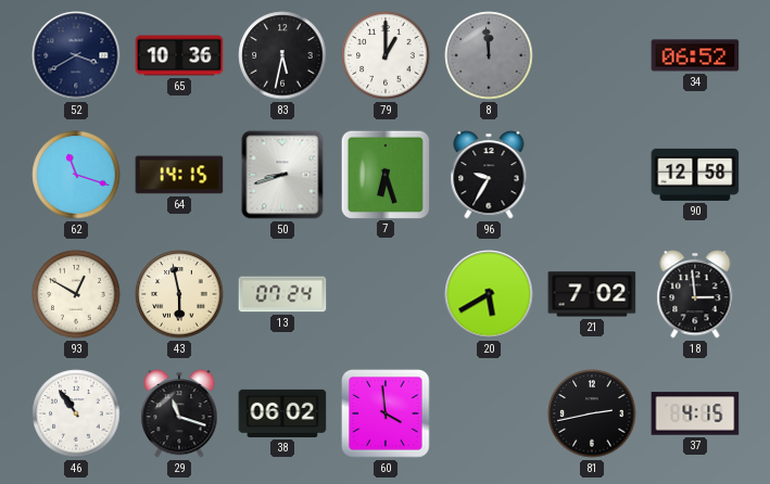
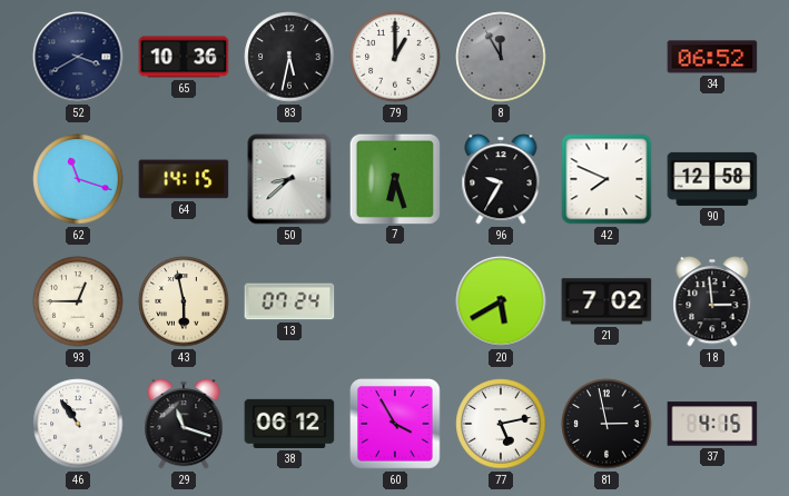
8: 11:59 -> 11:55 (501, 57)
50: 8:42 -> 8:38 (289, 179)
42: none -> 7:49 (606, 179)
93: 12:50 -> 12:45 (78, 301)
38: 06:02 -> 06:12 (289, 424)
60: 3:59 -> 3:55 (396, 425)
77: none -> 5:13 (501, 424)
81: 2:43 -> 2:58 (606, 424)
